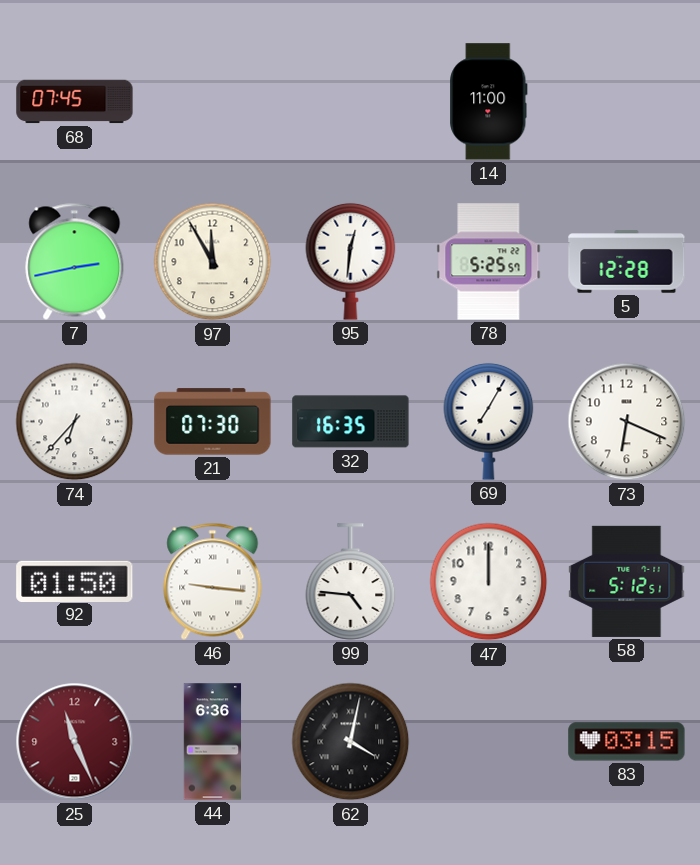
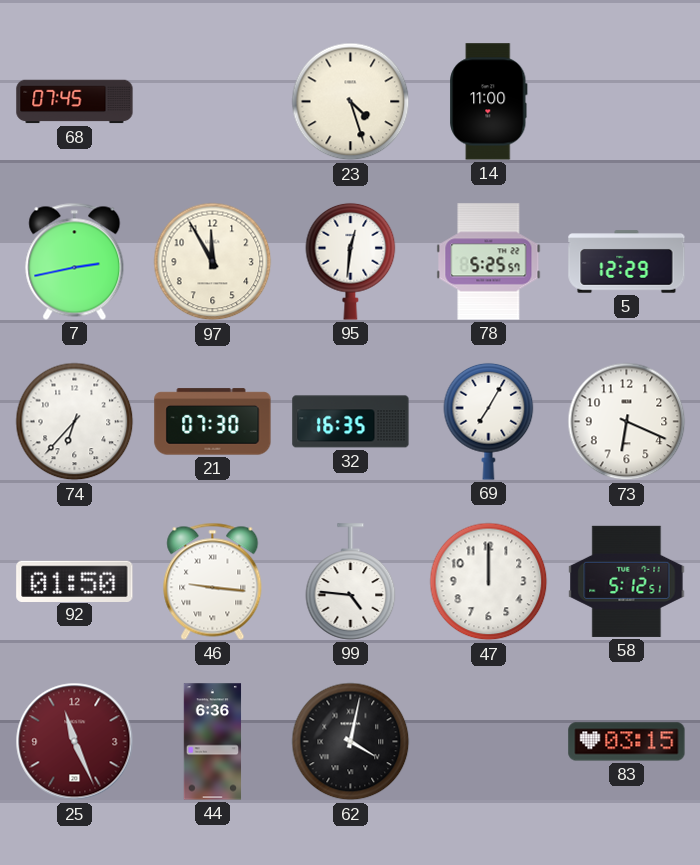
23: none -> 4:27 (351, 102)
5: 12:28 -> 12:29 (627, 262)
